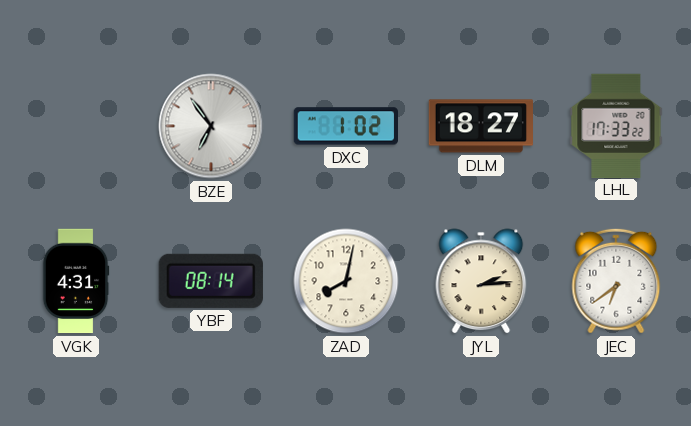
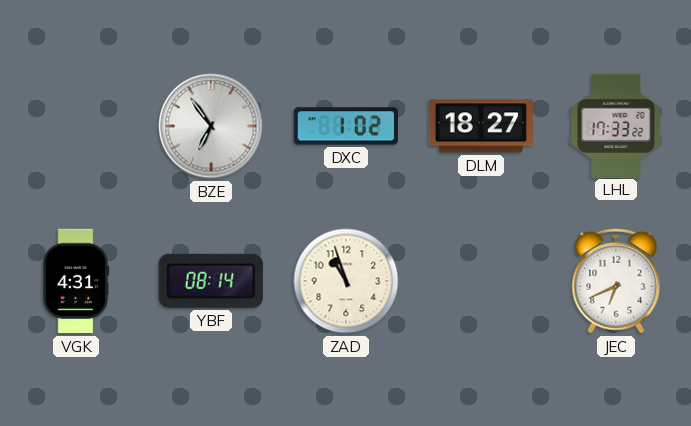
ZAD: 8:02 -> 10:57 (346, 281)
JYL: 2:14 -> none (481, 281)
JEC: 6:39 -> 6:41 (616, 281)
